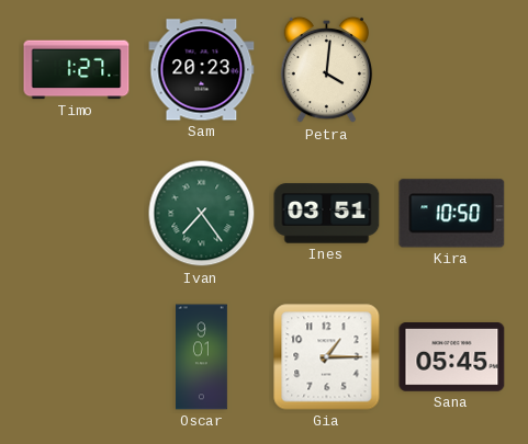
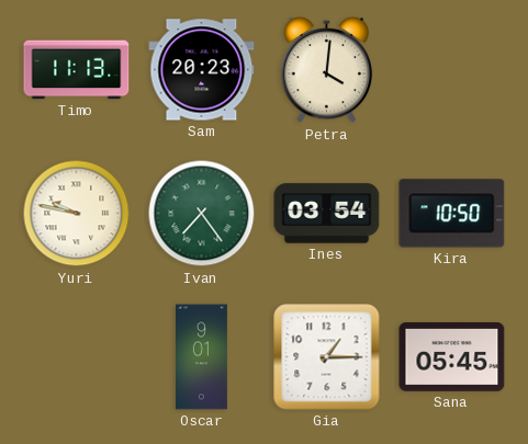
Timo: 1:27 -> 11:13 (77, 70)
Yuri: none -> 9:47 (77, 214)
Ines: 03:51 -> 03:54 (327, 214)
